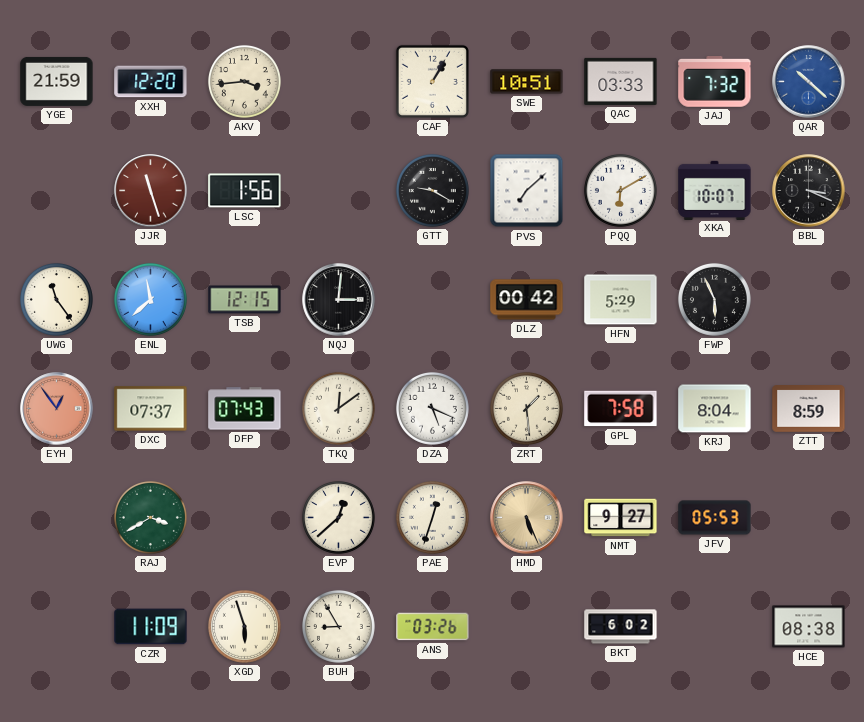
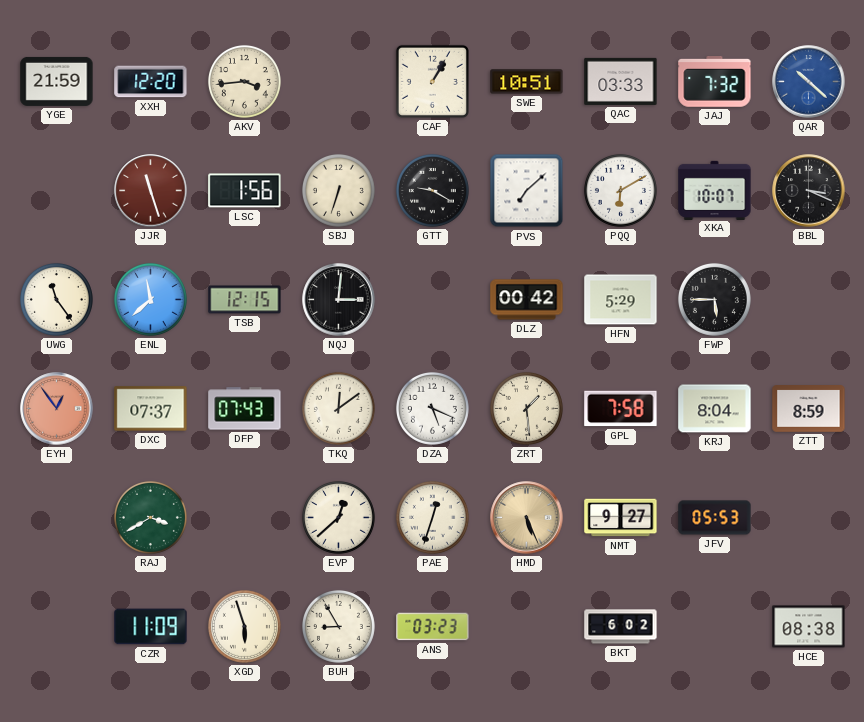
SBJ: none -> 6:33 (338, 190)
FWP: 5:56 -> 5:45 (714, 299)
ANS: 03:26 -> 03:23 (433, 627)
